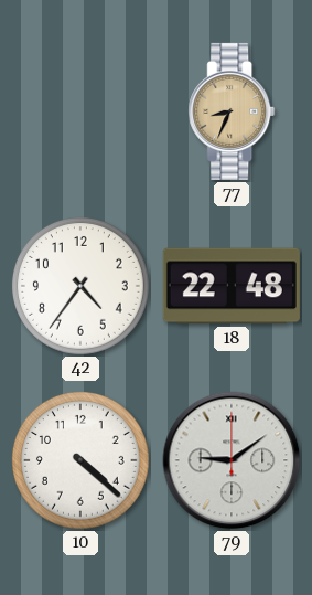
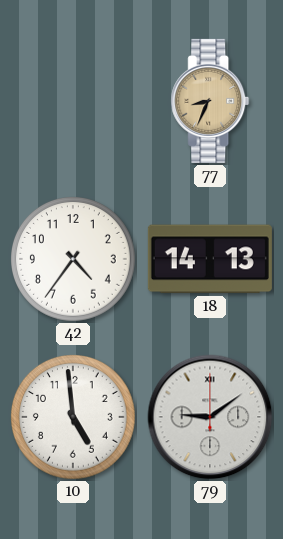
18: 22:48 -> 14:13 (210, 259)
10: 4:22 -> 4:59 (74, 418)
